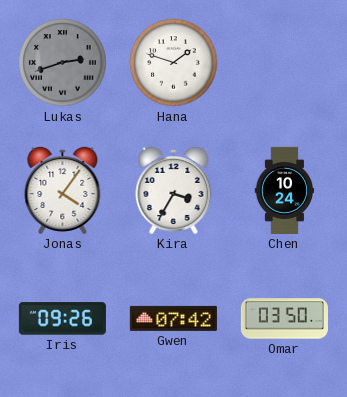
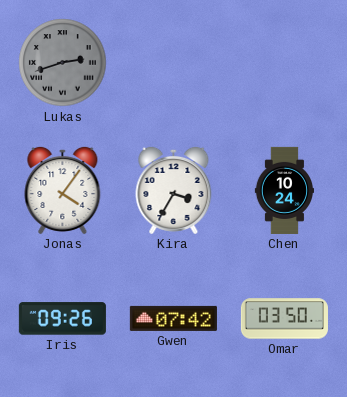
Hana: 1:48 -> none (174, 63)
